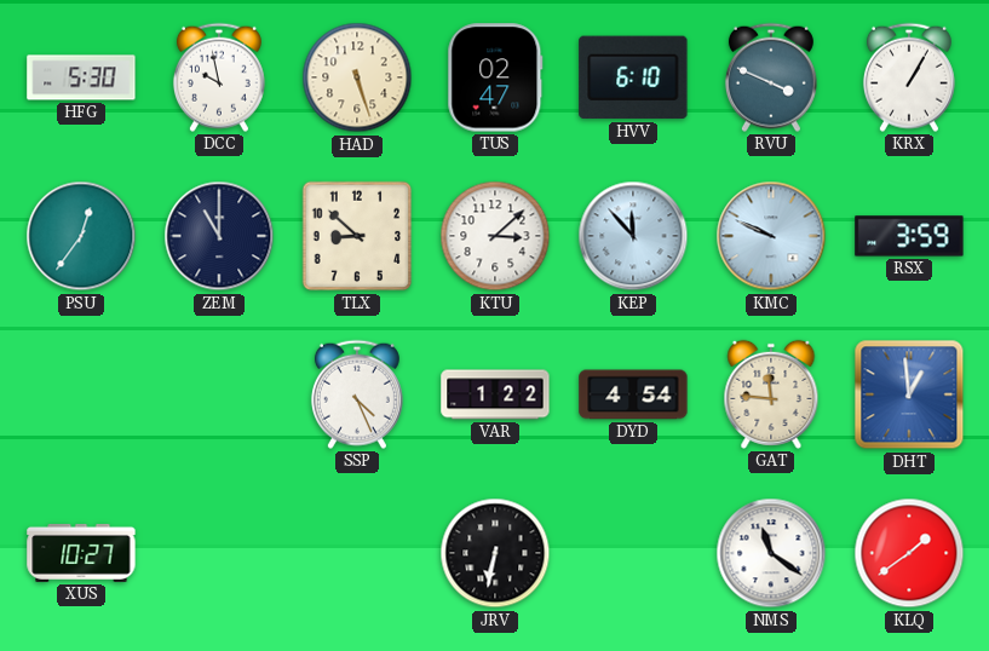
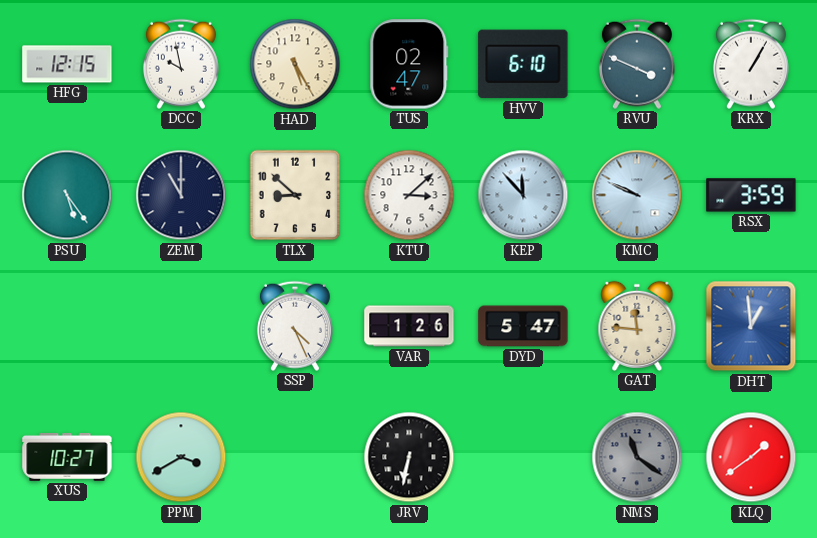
HFG: 5:30 -> 12:15 (67, 64)
HAD: 5:27 -> 5:25 (295, 64)
PSU: 12:36 -> 5:24 (67, 195)
VAR: 1:22 -> 1:26 (409, 326)
DYD: 4:54 -> 5:47 (523, 326)
PPM: none -> 3:40 (181, 457)
NMS dial: white -> grey (637, 457)
